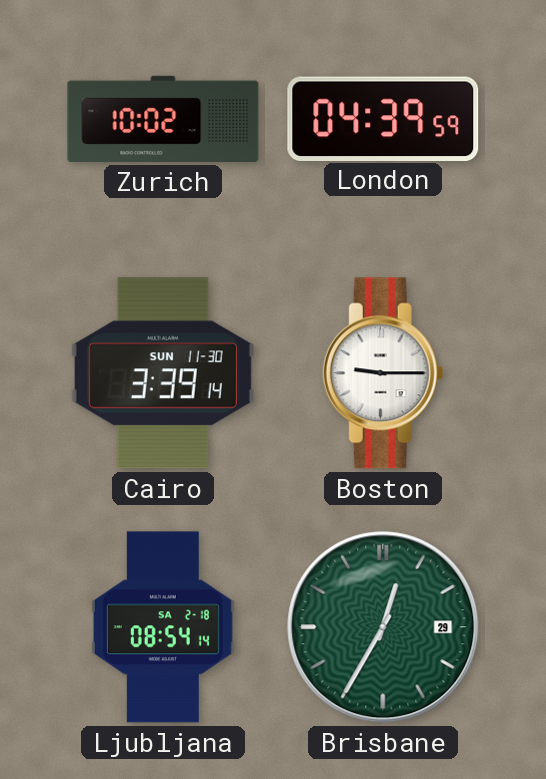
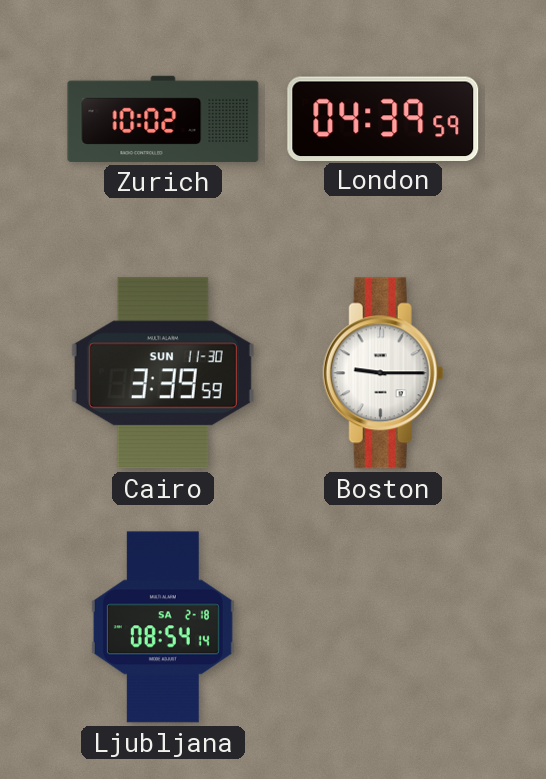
Cairo: 3:39:14 -> 3:39:59 (163, 373)
Brisbane: 12:35 -> none (383, 627)
